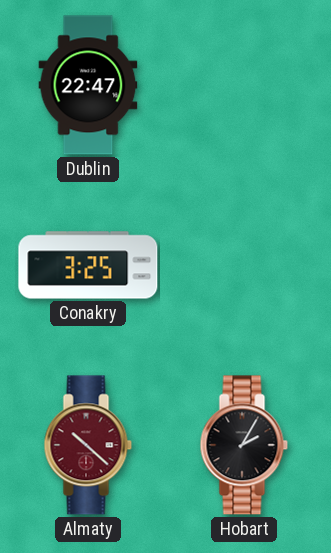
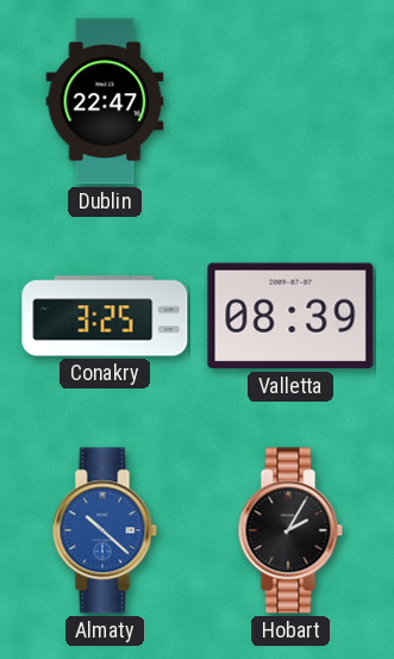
Valletta: none -> 08:39 (290, 316)
Almaty dial: burgundy -> blue (105, 530)
